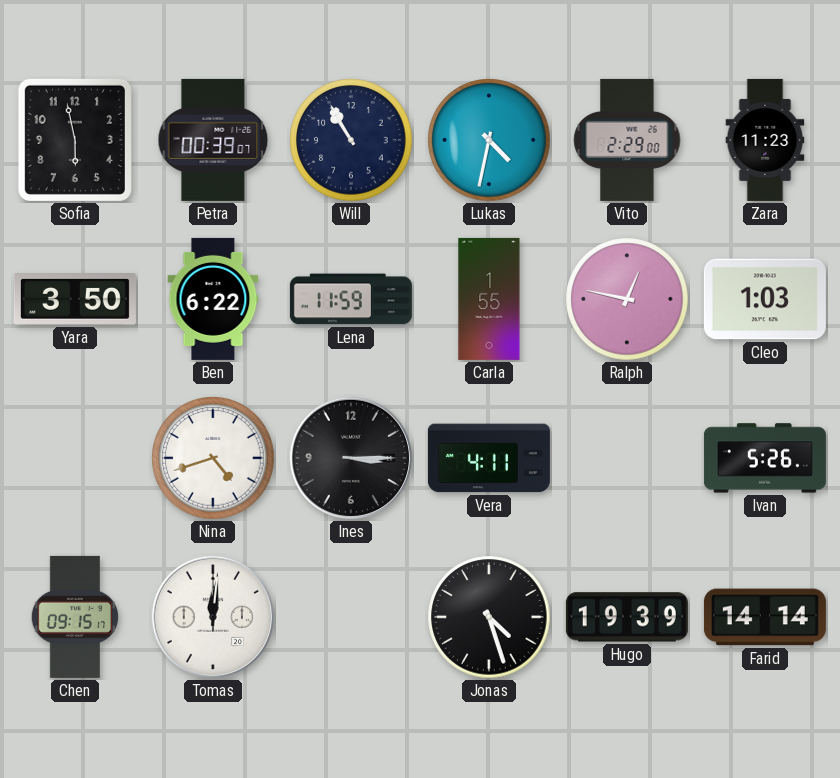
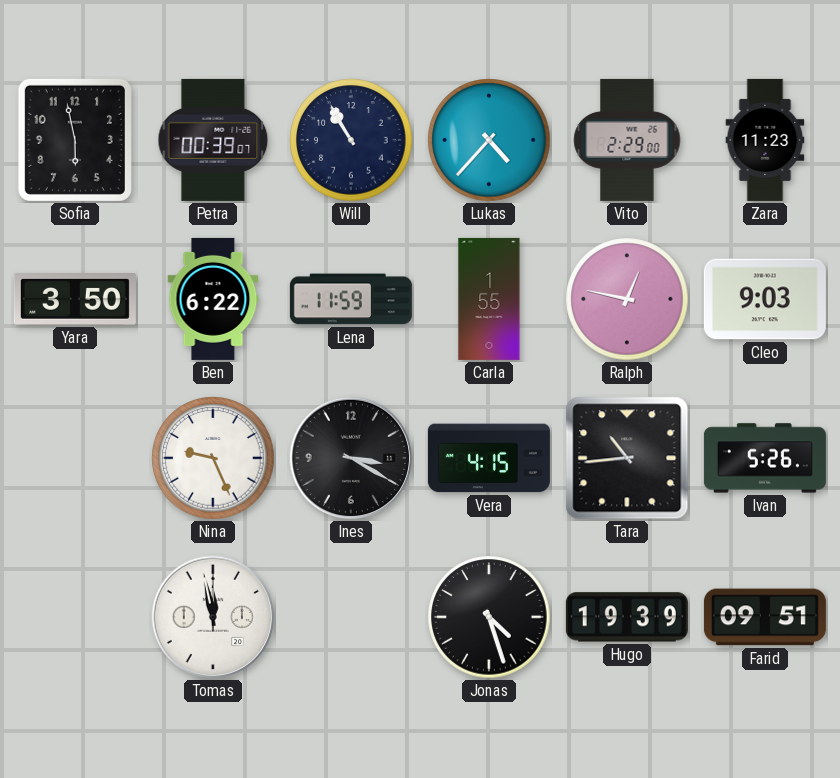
Lukas: 4:32 -> 4:37 (489, 140)
Cleo: 1:03 -> 9:03 (765, 299)
Nina: 4:42 -> 9:26 (213, 458)
Ines: 3:15 -> 3:20 (351, 458)
Vera: 4:11 -> 4:15 (489, 458)
Tara: none -> 10:44 (627, 458)
Chen: 09:15 -> none (75, 617)
Tomas: 12:01 -> 11:58 (213, 617)
Farid: 14:14 -> 09:51 (765, 617)
